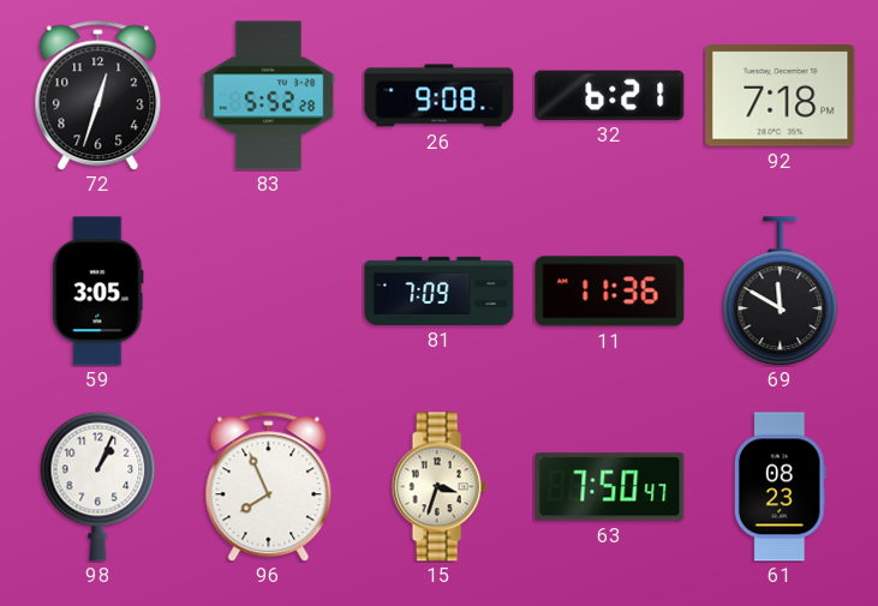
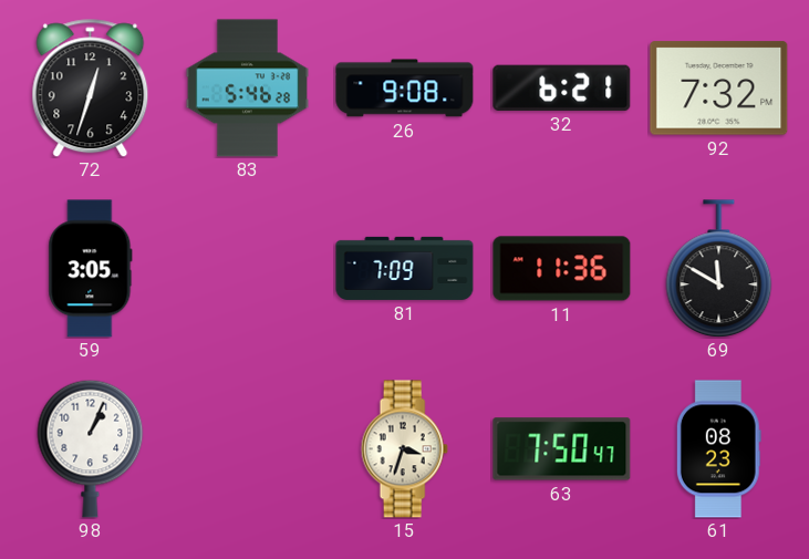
83: 5:52 -> 5:46 (247, 89)
92: 7:18 -> 7:32 (719, 89)
96: 7:56 -> none (269, 487)
